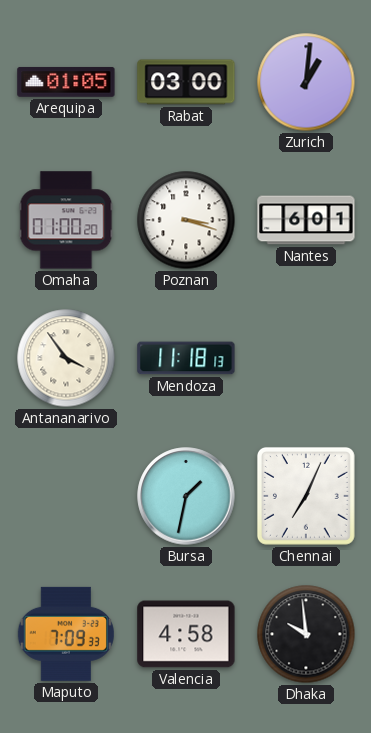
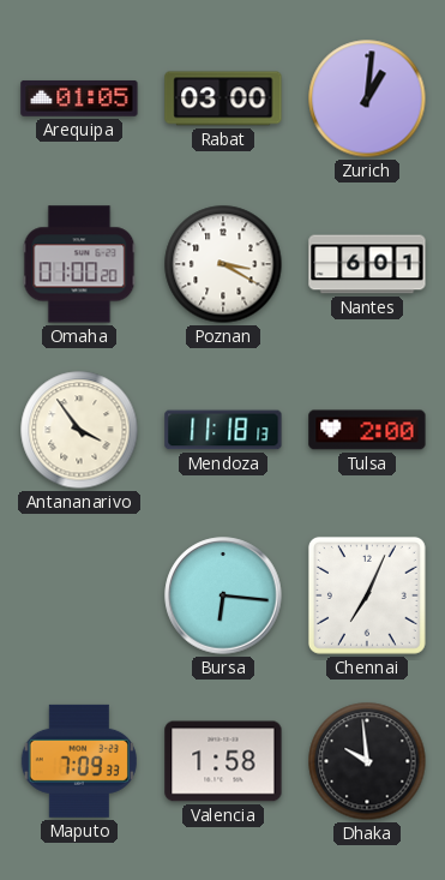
Poznan: 3:18 -> 3:20 (223, 264)
Tulsa: none -> 2:00 (367, 430)
Bursa: 1:32 -> 6:16 (223, 595)
Valencia: 4:58 -> 1:58 (223, 761)
